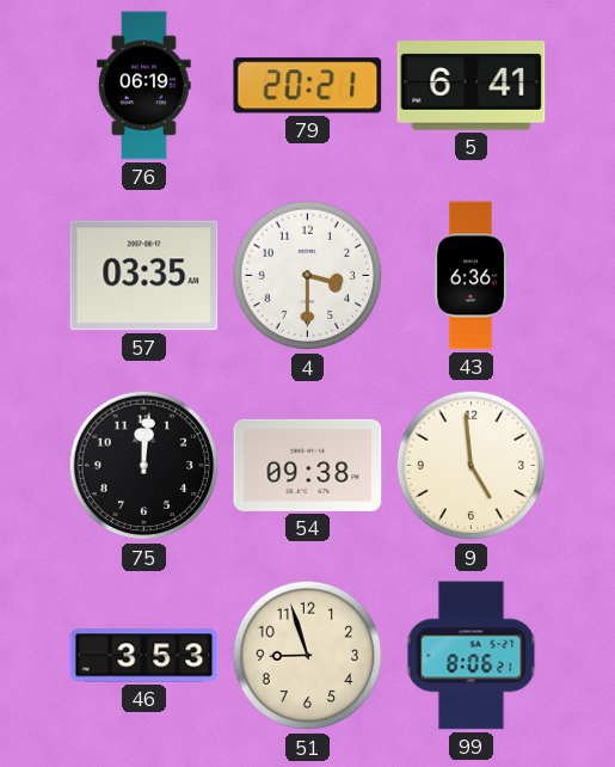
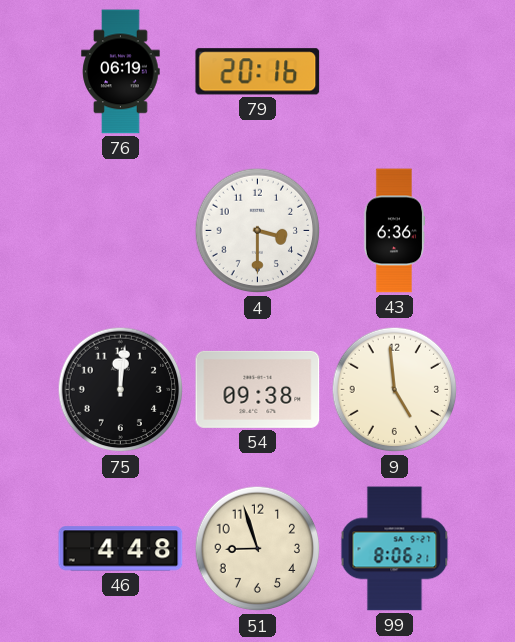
79: 20:21 -> 20:16 (258, 72)
5: 6:41 -> none (472, 86)
57: 03:35 -> none (144, 276)
46: 3:53 -> 4:48 (121, 549)
